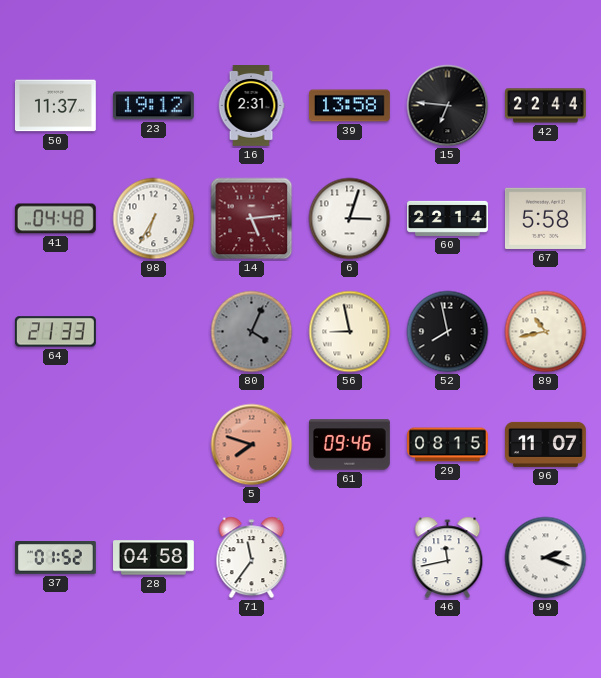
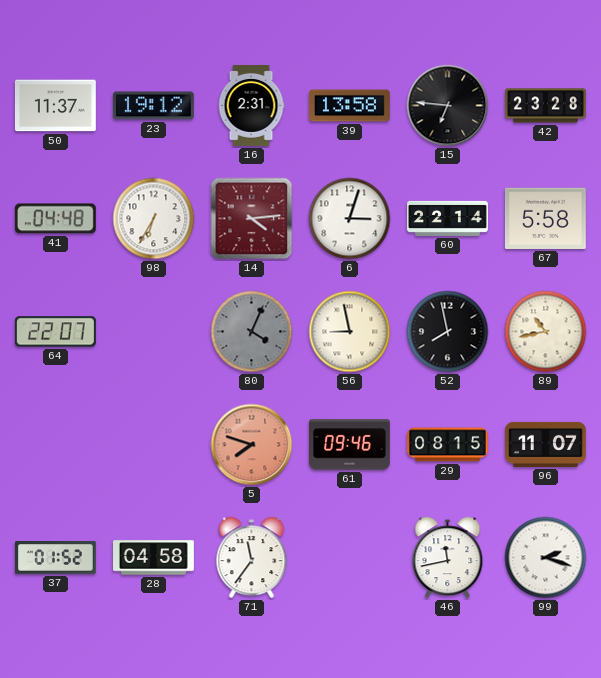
42: 22:44 -> 23:28 (546, 106)
14: 5:14 -> 4:14 (252, 219)
64: 21:33 -> 22:07 (55, 332)
